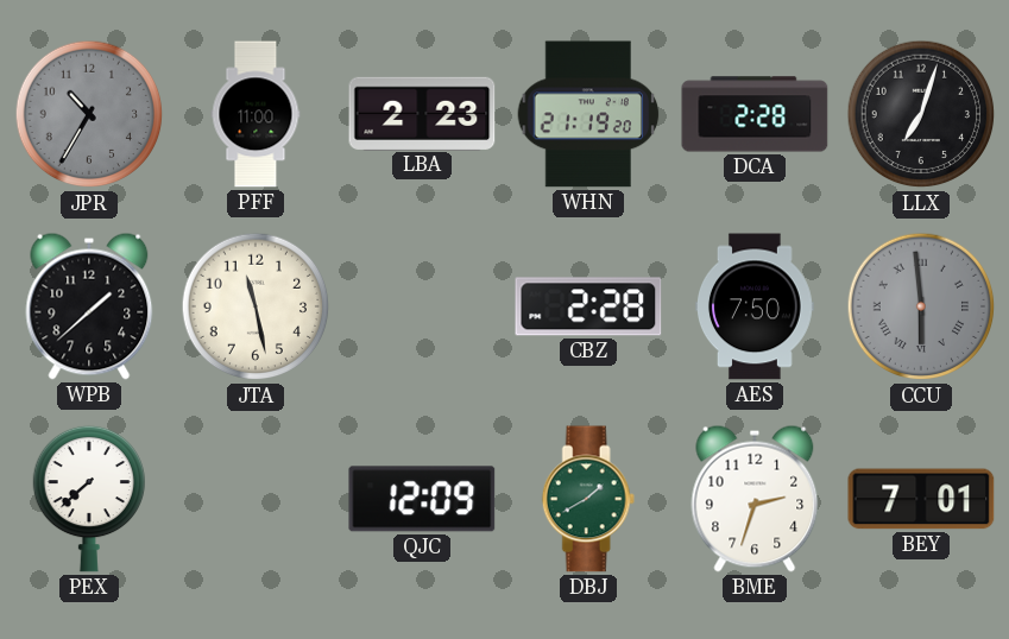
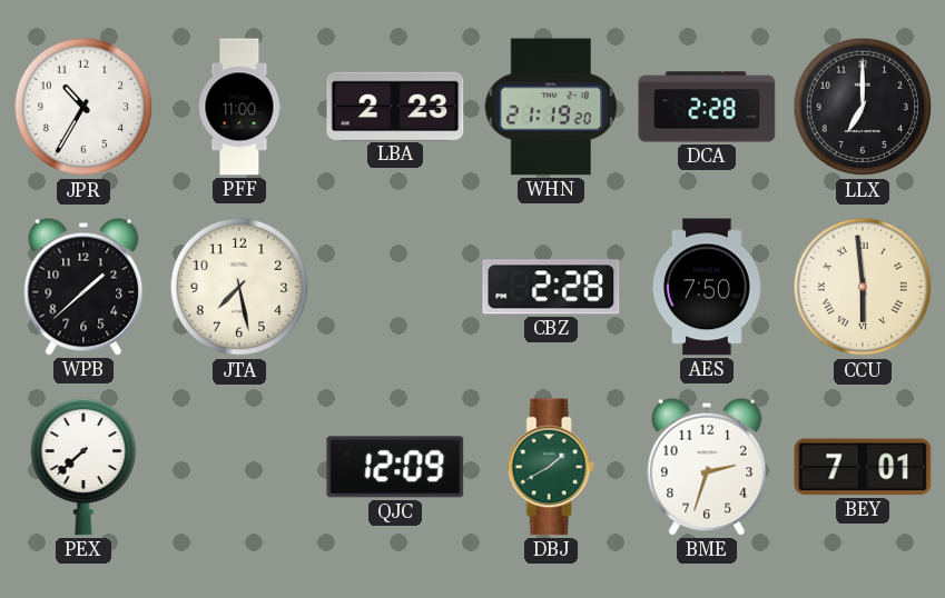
JPR dial: grey -> white (83, 107)
LLX: 7:03 -> 7:00 (863, 107)
JTA: 11:28 -> 7:28 (239, 287)
CCU dial: grey -> cream (863, 287)
